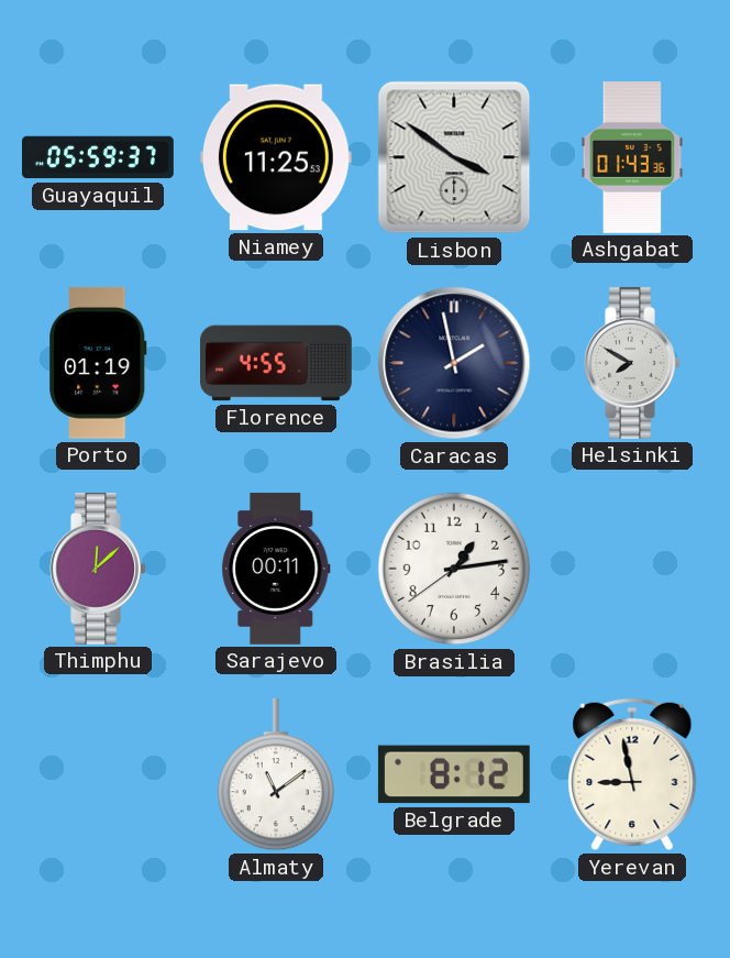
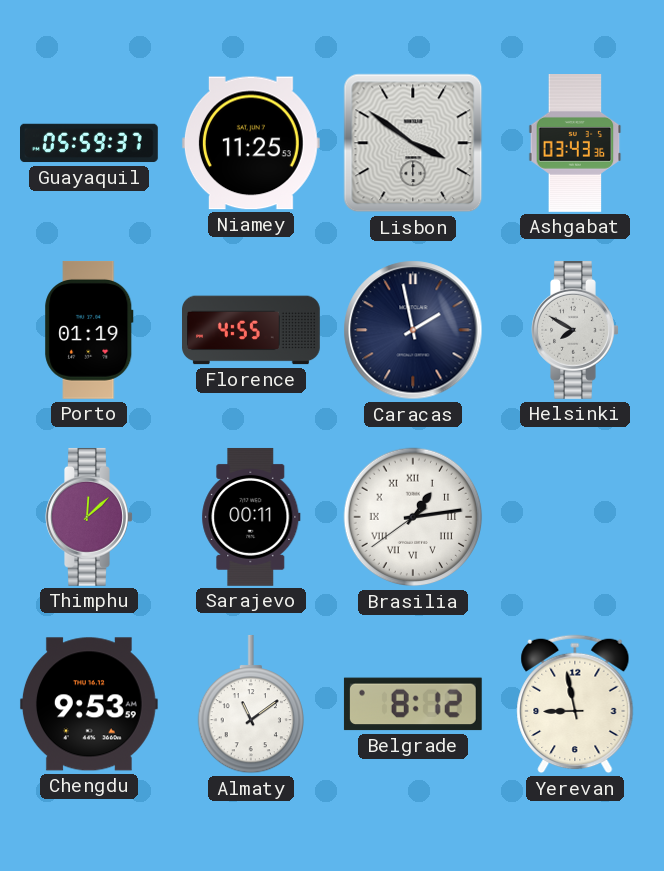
Ashgabat: 01:43 -> 03:43 (575, 144)
Brasilia numerals: Arabic -> Roman (413, 517)
Chengdu: none -> 9:53 (89, 704)
